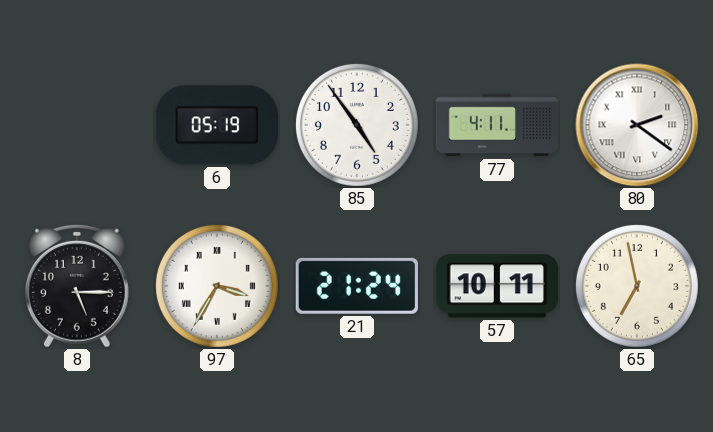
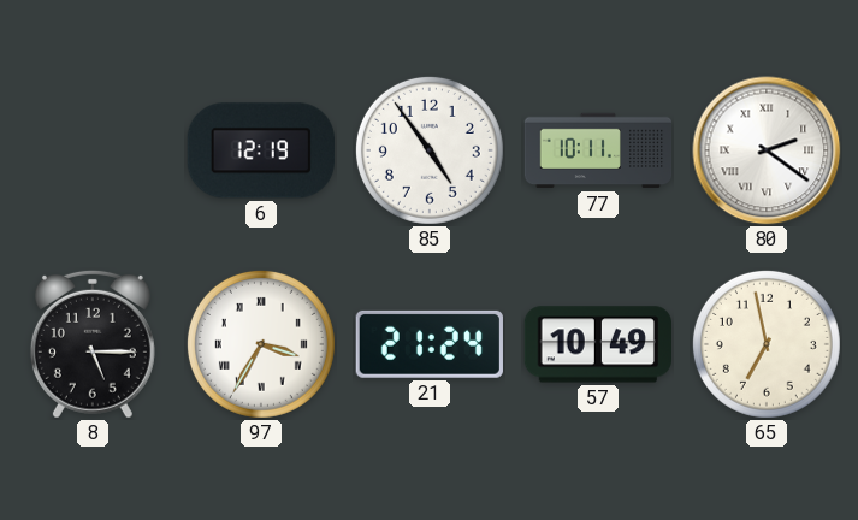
6: 05:19 -> 12:19 (261, 150)
77: 4:11 -> 10:11 (598, 150)
57: 10:11 -> 10:49 (597, 344)
